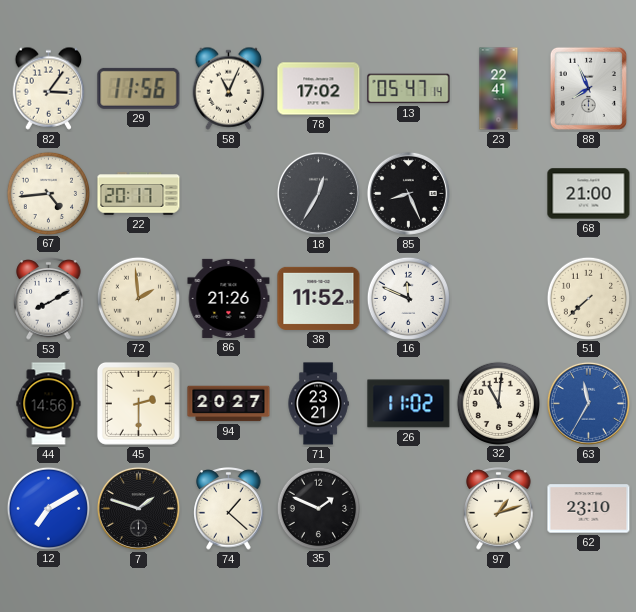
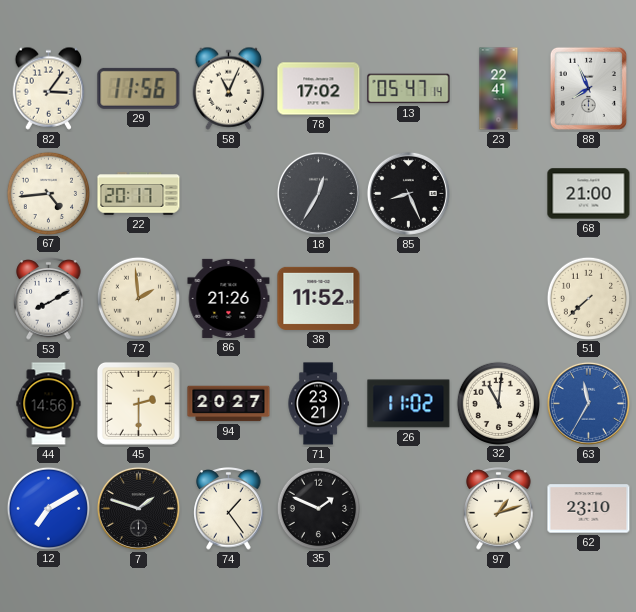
16: 11:49 -> none (408, 298)
74: 1:22 -> 1:24 (229, 509)
